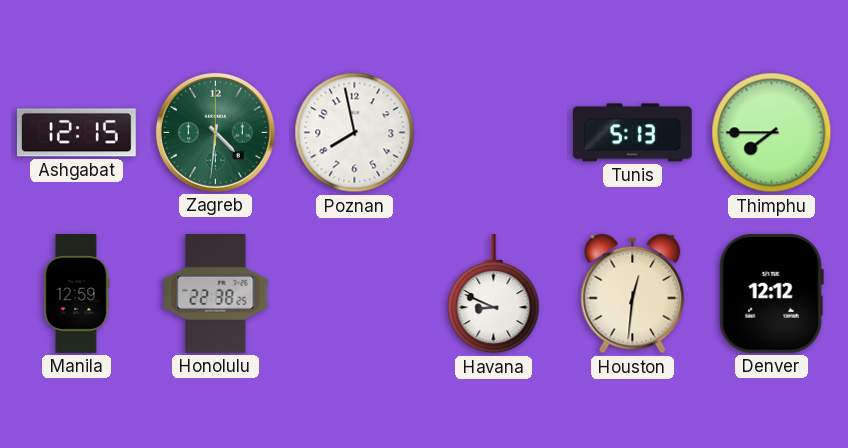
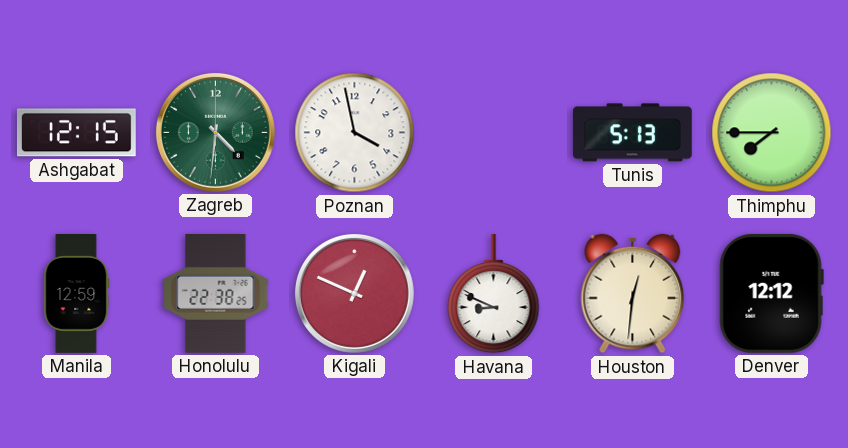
Poznan: 7:58 -> 3:58 (355, 133)
Kigali: none -> 12:49 (354, 293)
